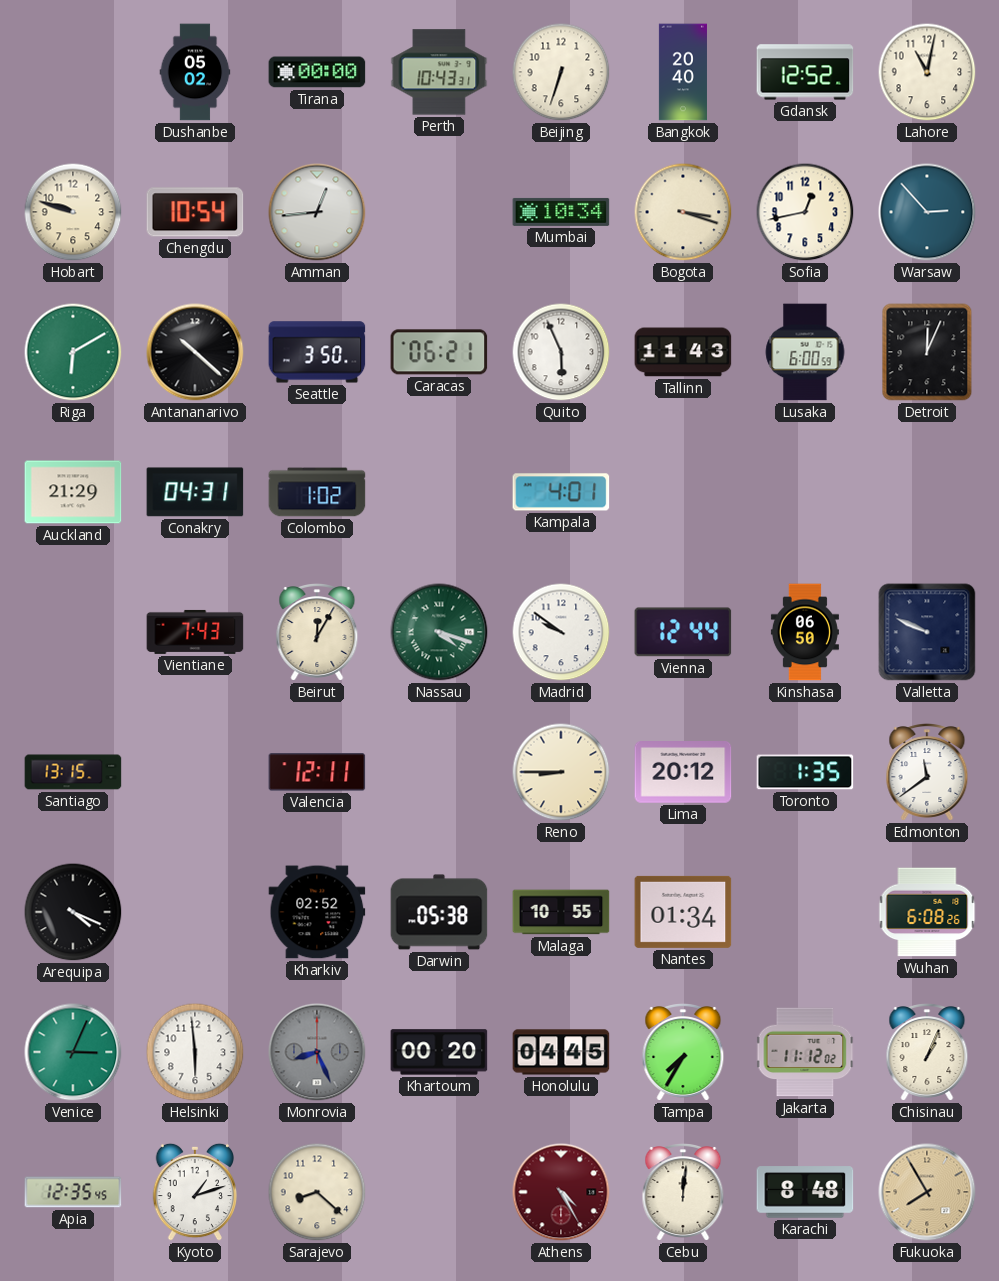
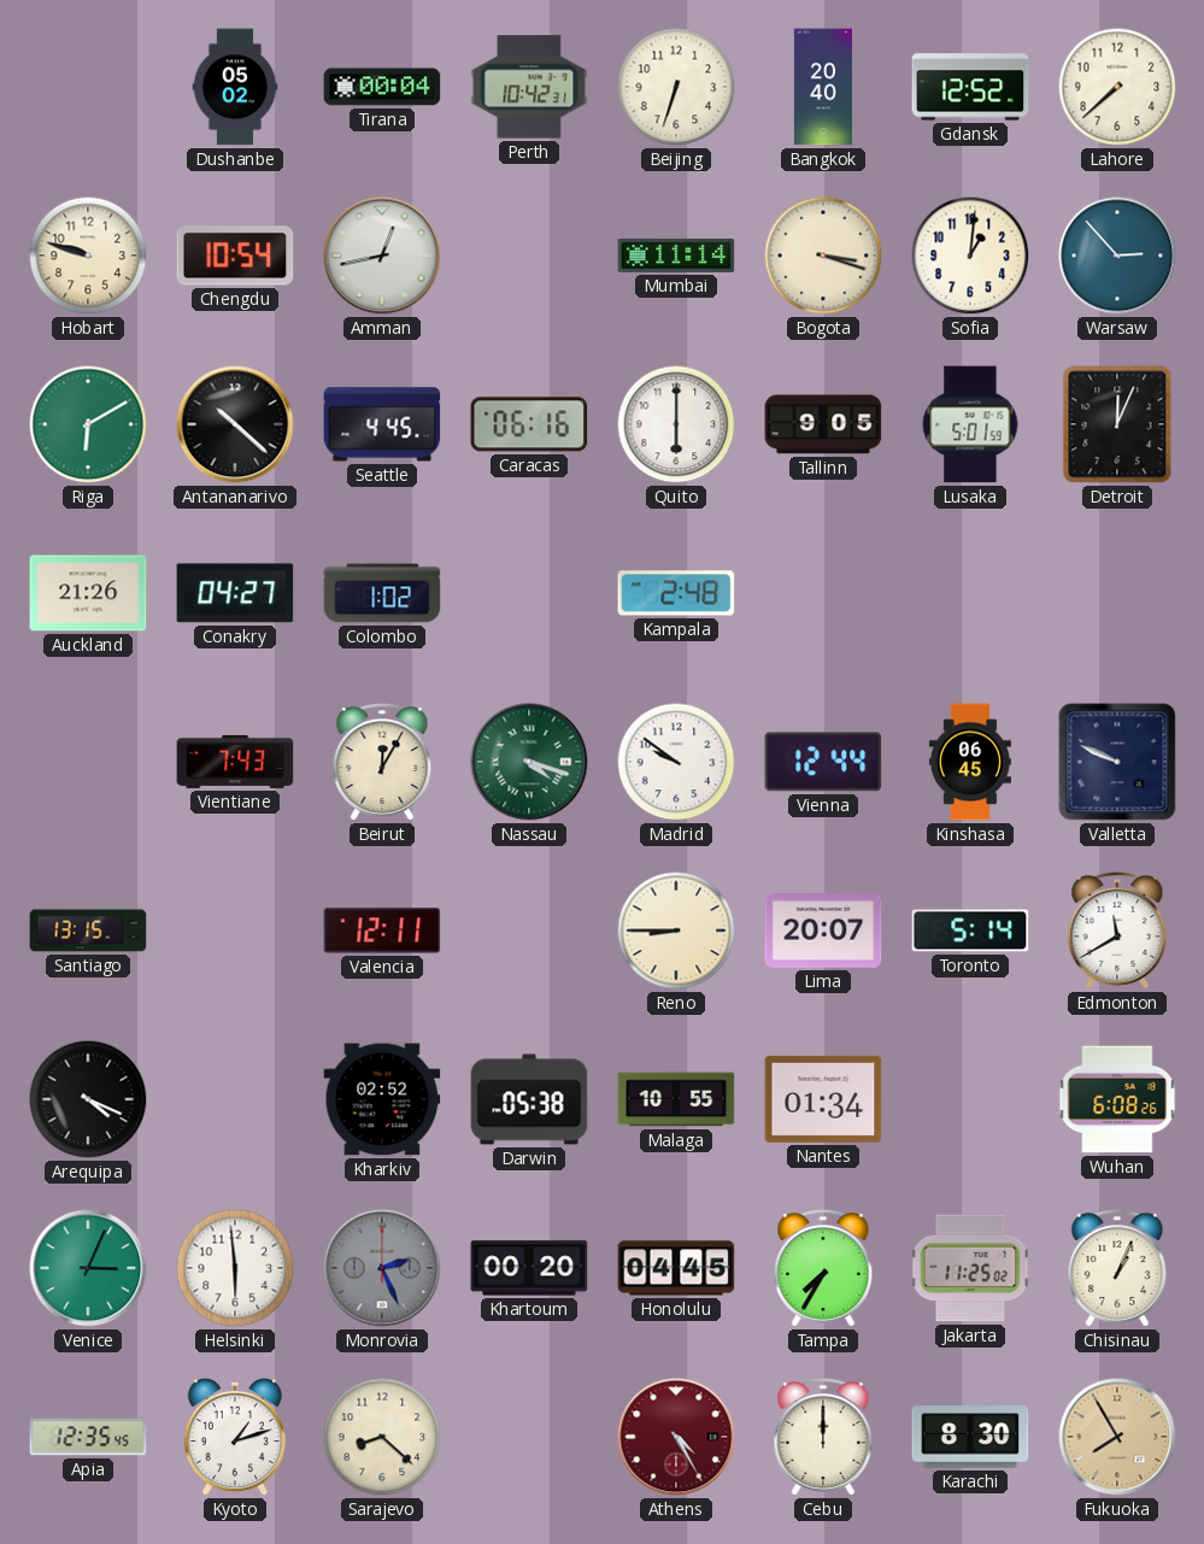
Tirana: 00:00 -> 00:04 (382, 87)
Perth: 10:43 -> 10:42 (529, 87)
Lahore: 11:02 -> 7:38 (1117, 87)
Amman: 12:44 -> 12:43 (382, 256)
Mumbai: 10:34 -> 11:14 (676, 256)
Sofia: 12:43 -> 1:01 (970, 256)
Seattle: 3:50 -> 4:45 (382, 424)
Caracas: 06:21 -> 06:16 (529, 424)
Quito: 5:56 -> 6:00 (676, 424)
Tallinn: 11:43 -> 9:05 (823, 424)
Lusaka: 6:00 -> 5:01 (970, 424)
Auckland: 21:29 -> 21:26 (88, 593)
Conakry: 04:31 -> 04:27 (235, 593)
Kampala: 4:01 -> 2:48 (676, 593)
Kinshasa: 06:50 -> 06:45 (970, 762)
Lima: 20:12 -> 20:07 (823, 932)
Toronto: 1:35 -> 5:14 (970, 930)
Edmonton: 11:39 -> 11:40 (1117, 932)
Monrovia: 8:26 -> 2:26 (382, 1268)
Jakarta: 11:12 -> 11:25 (970, 1268)
Cebu: 12:01 -> 12:00 (823, 1438)
Karachi: 8:48 -> 8:30 (970, 1437)
